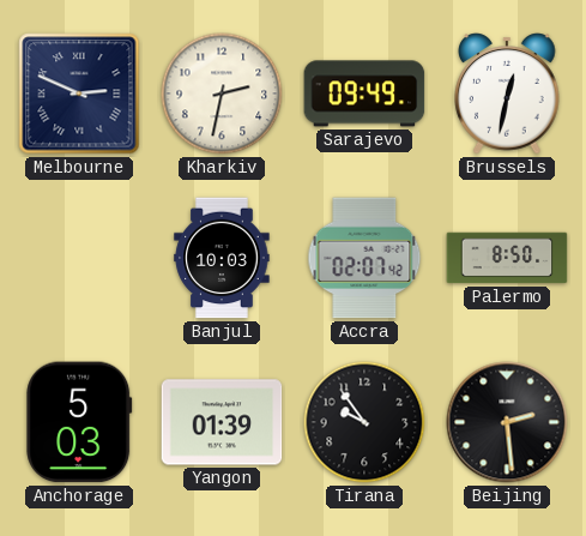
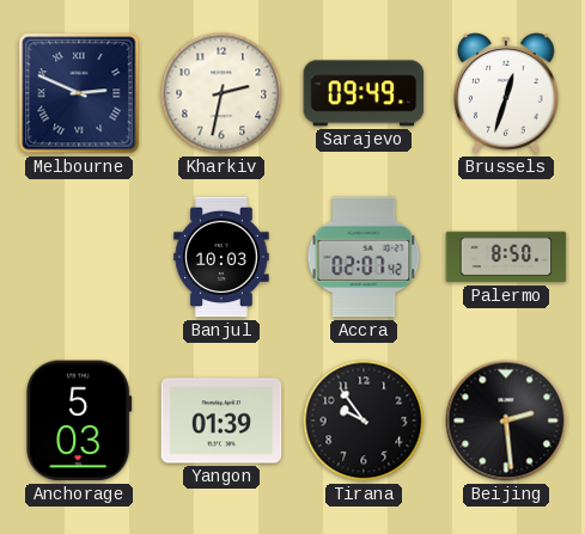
Brussels: 12:32 -> 12:33 (506, 93)
